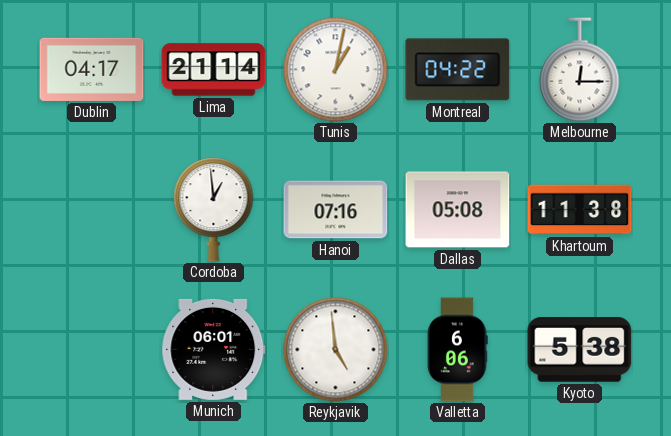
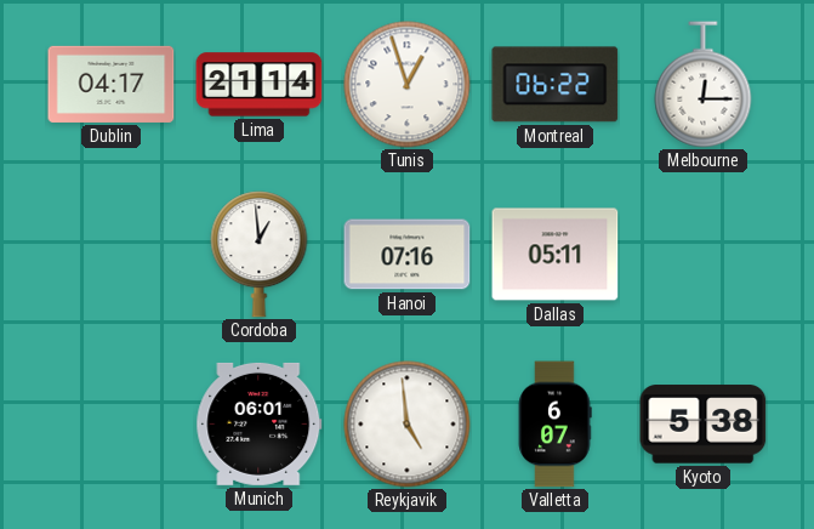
Tunis: 1:02 -> 12:57 (408, 85)
Montreal: 04:22 -> 06:22 (556, 85)
Dallas: 05:08 -> 05:11 (556, 255)
Khartoum: 11:38 -> none (580, 210)
Valletta: 6:06 -> 6:07 (554, 425)
